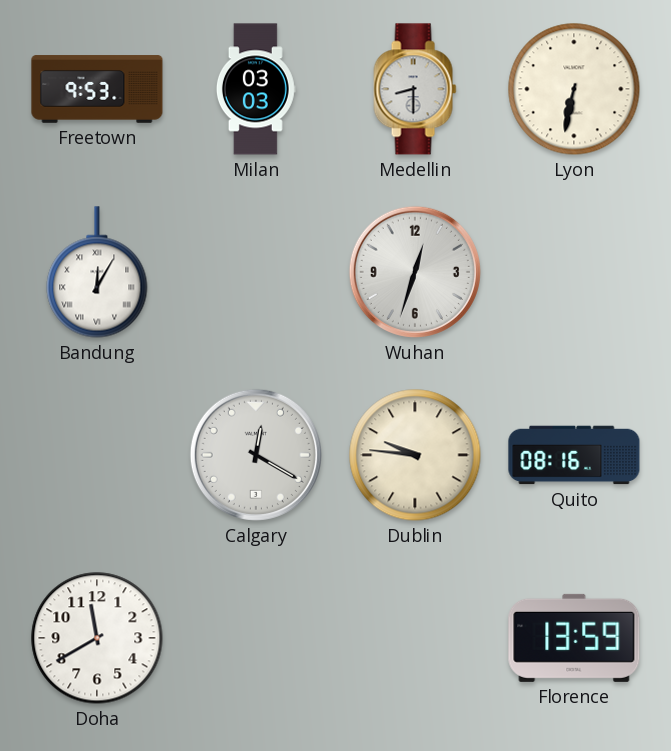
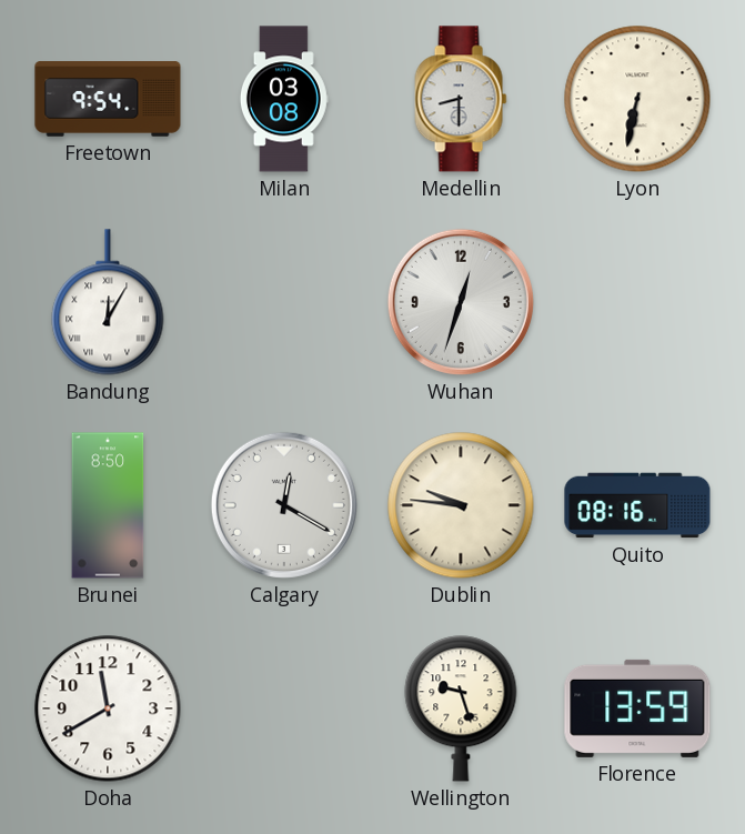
Freetown: 9:53 -> 9:54 (108, 99)
Milan: 03:03 -> 03:08 (284, 99)
Brunei: none -> 8:50 (108, 505)
Wellington: none -> 9:27 (461, 709)
